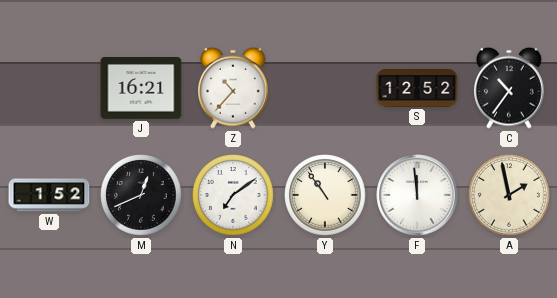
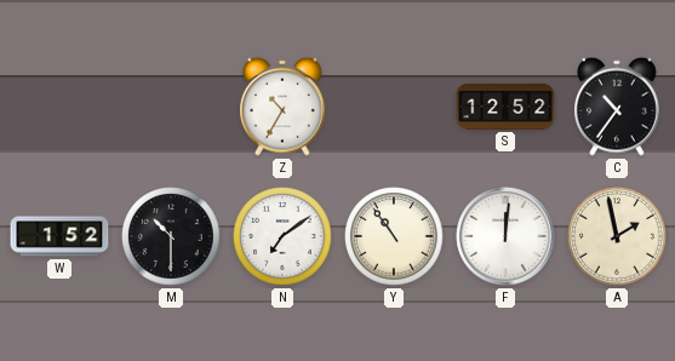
J: 16:21 -> none (141, 88)
Z: 10:37 -> 10:35 (284, 107)
M: 12:41 -> 10:30 (171, 236)
F: 11:59 -> 12:01 (505, 236)
